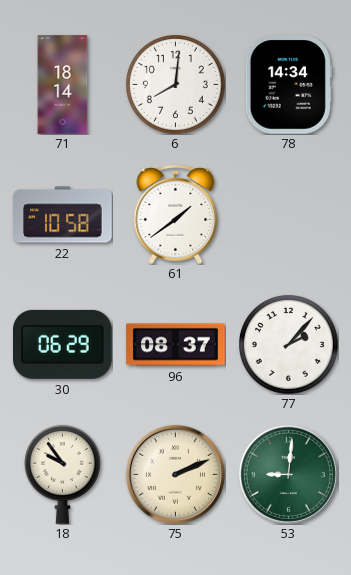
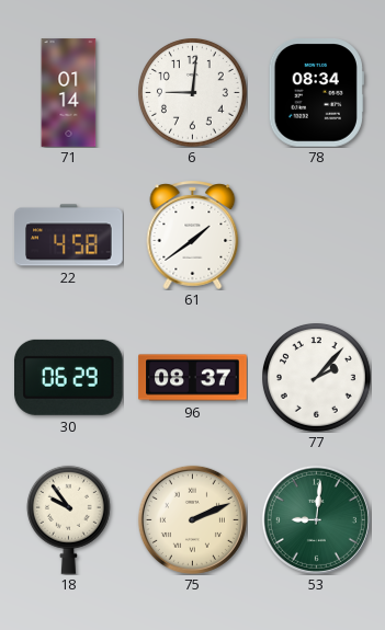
71: 18:14 -> 01:14 (69, 93)
6: 8:01 -> 9:01 (193, 93)
78: 14:34 -> 08:34 (316, 93)
22: 10:58 -> 4:58 (69, 236)
